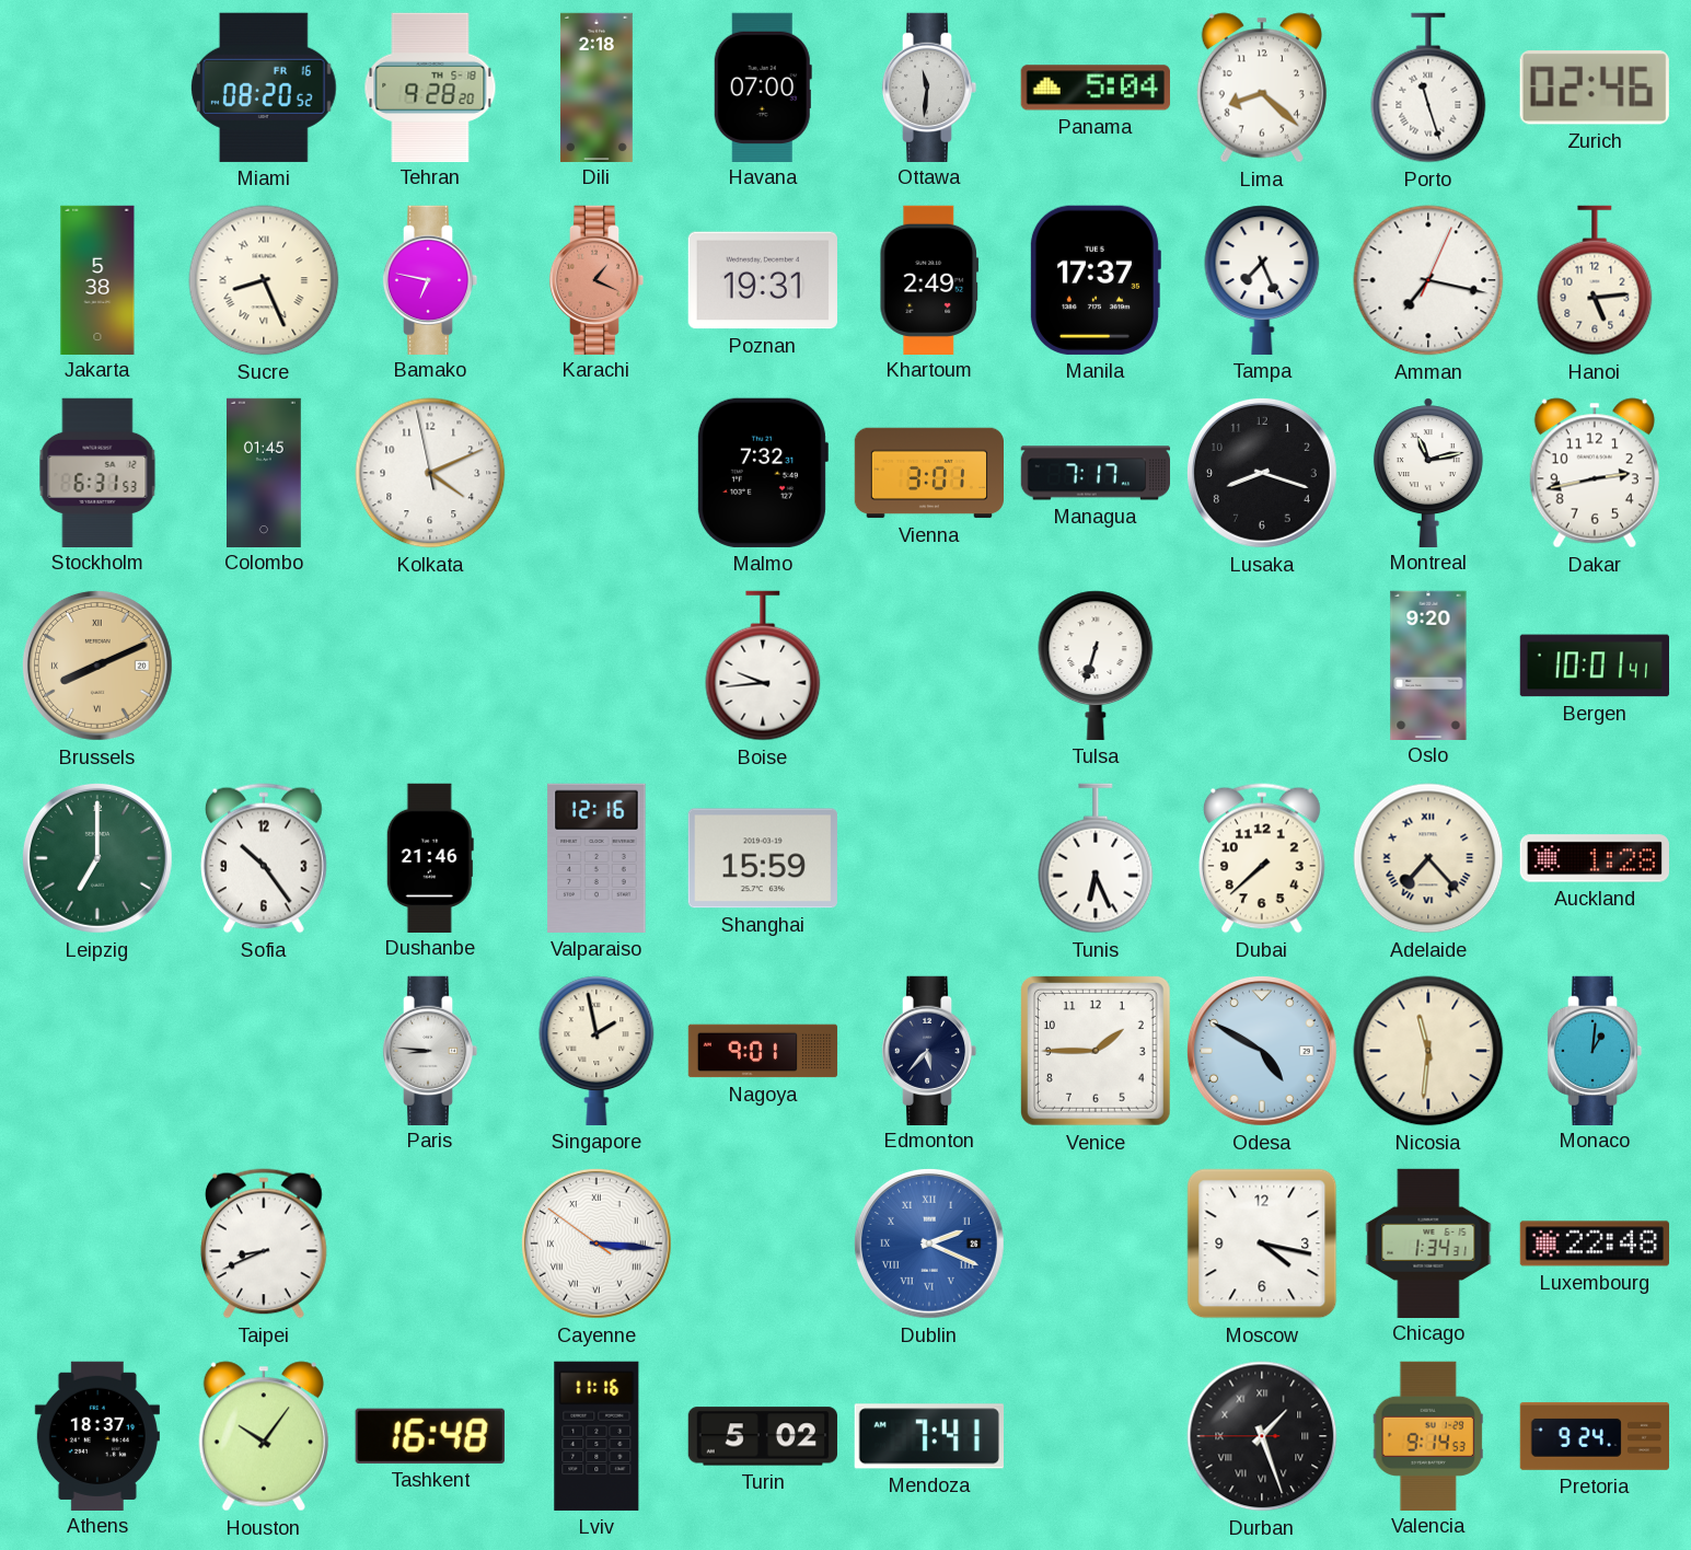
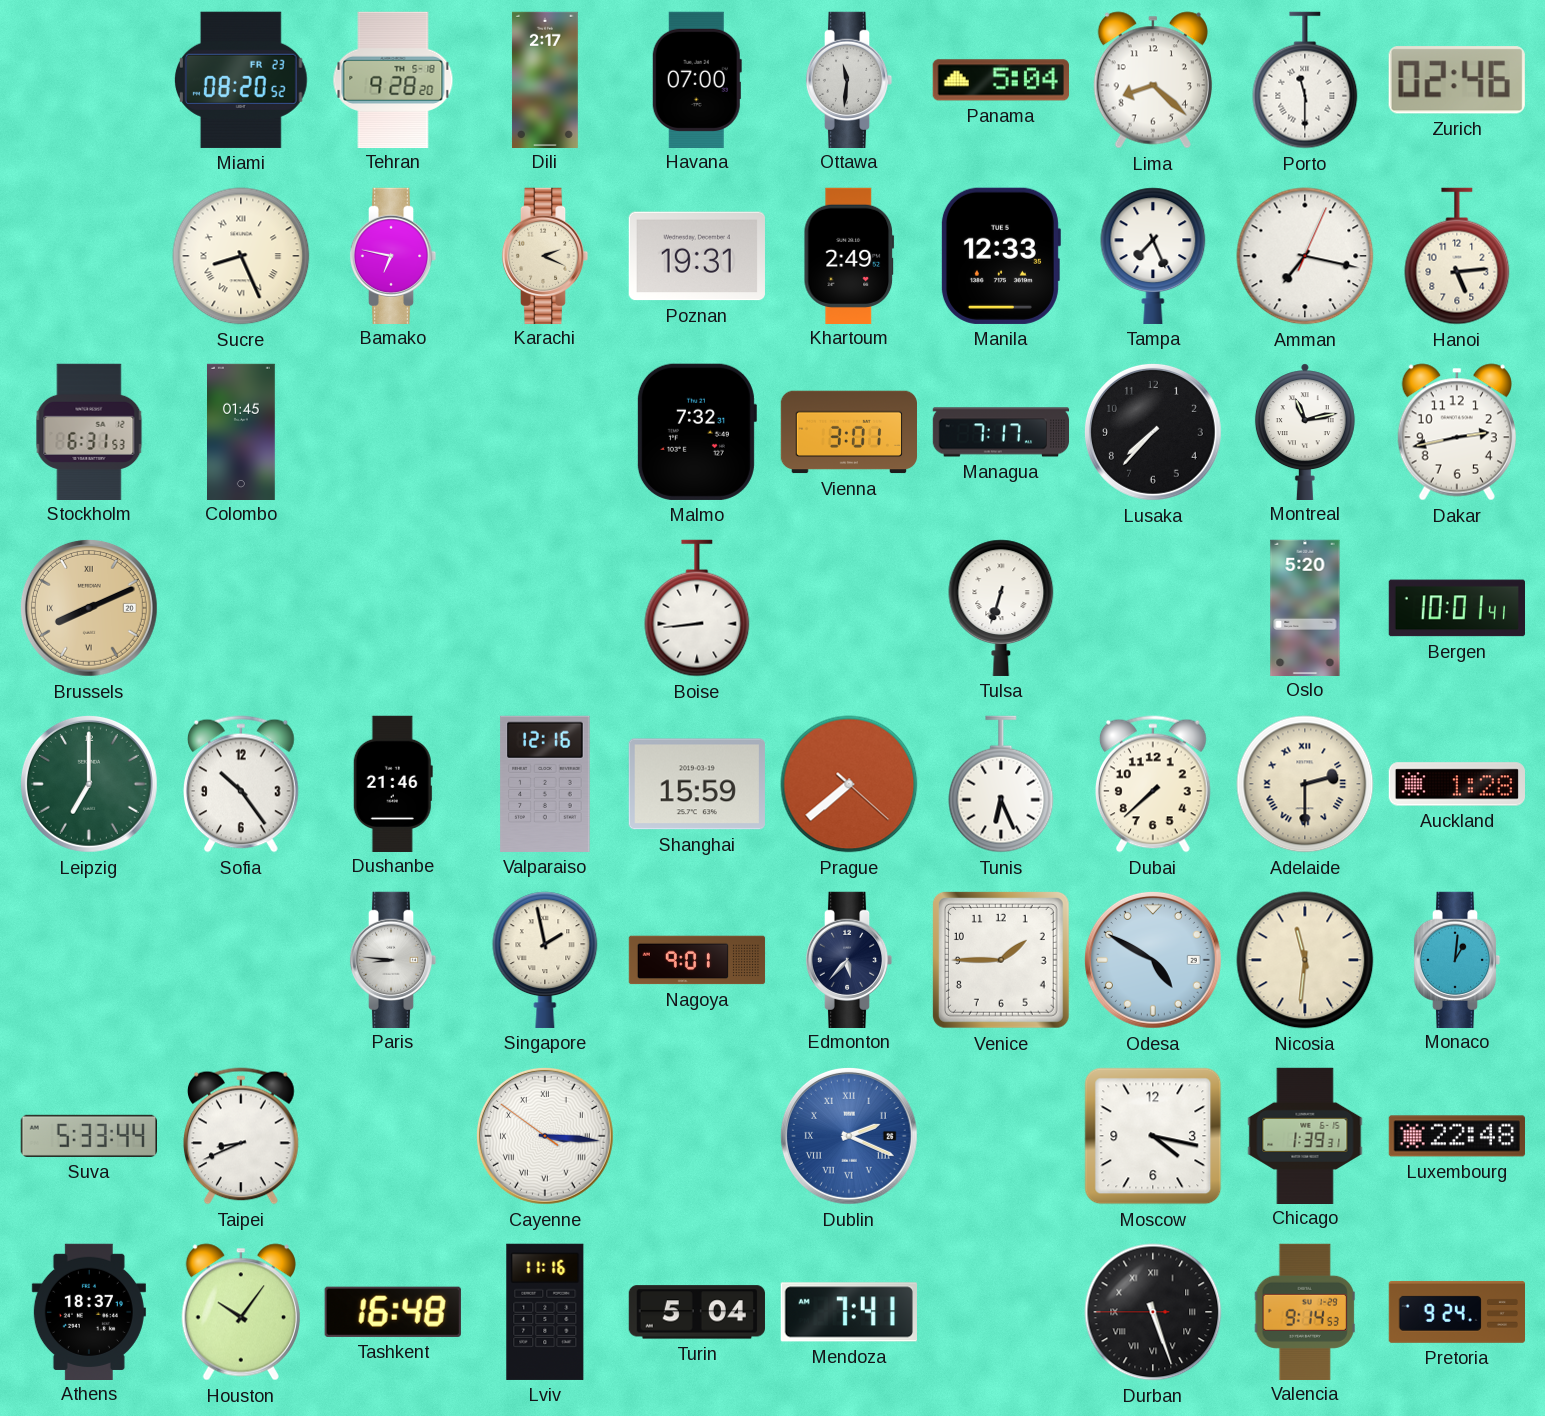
Miami date: FR 16 -> FR 23 (241, 80)
Dili: 2:18 -> 2:17 (545, 79)
Porto: 11:27 -> 11:30 (1305, 80)
Jakarta: 5:38 -> none (97, 279)
Karachi: 1:19 -> 2:19 (545, 255)
Karachi dial: salmon -> cream (545, 255)
Manila: 17:37 -> 12:33 (1000, 256)
Kolkata: 4:10 -> none (430, 473)
Lusaka: 8:18 -> 7:37 (1153, 432)
Boise: 9:44 -> 8:44 (697, 608)
Oslo: 9:20 -> 5:20 (1305, 607)
Prague: none -> 7:38 (849, 784)
Adelaide: 7:23 -> 2:30 (1305, 784)
Suva: none -> 5:33 (88, 1136)
Chicago: 1:34 -> 1:39 (1305, 1135)
Turin: 5:02 -> 5:04 (696, 1312)
Durban: 1:26 -> 5:26 (1153, 1312)
